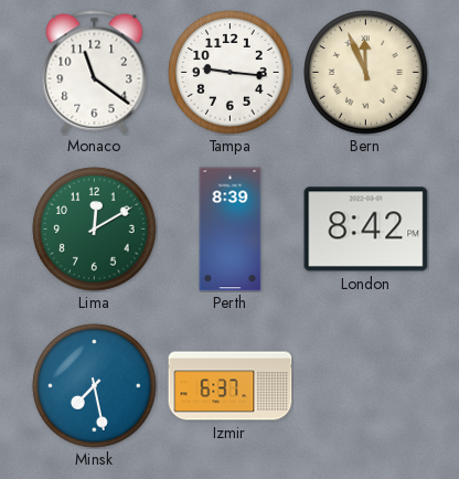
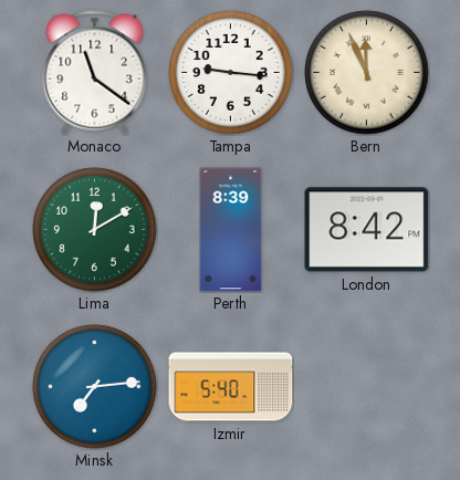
Minsk: 7:28 -> 7:14 (95, 387)
Izmir: 6:37 -> 5:40 (231, 387)
